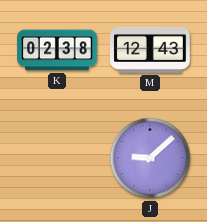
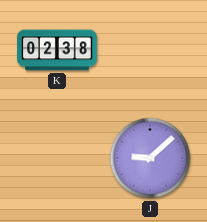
M: 12:43 -> none (150, 50)
